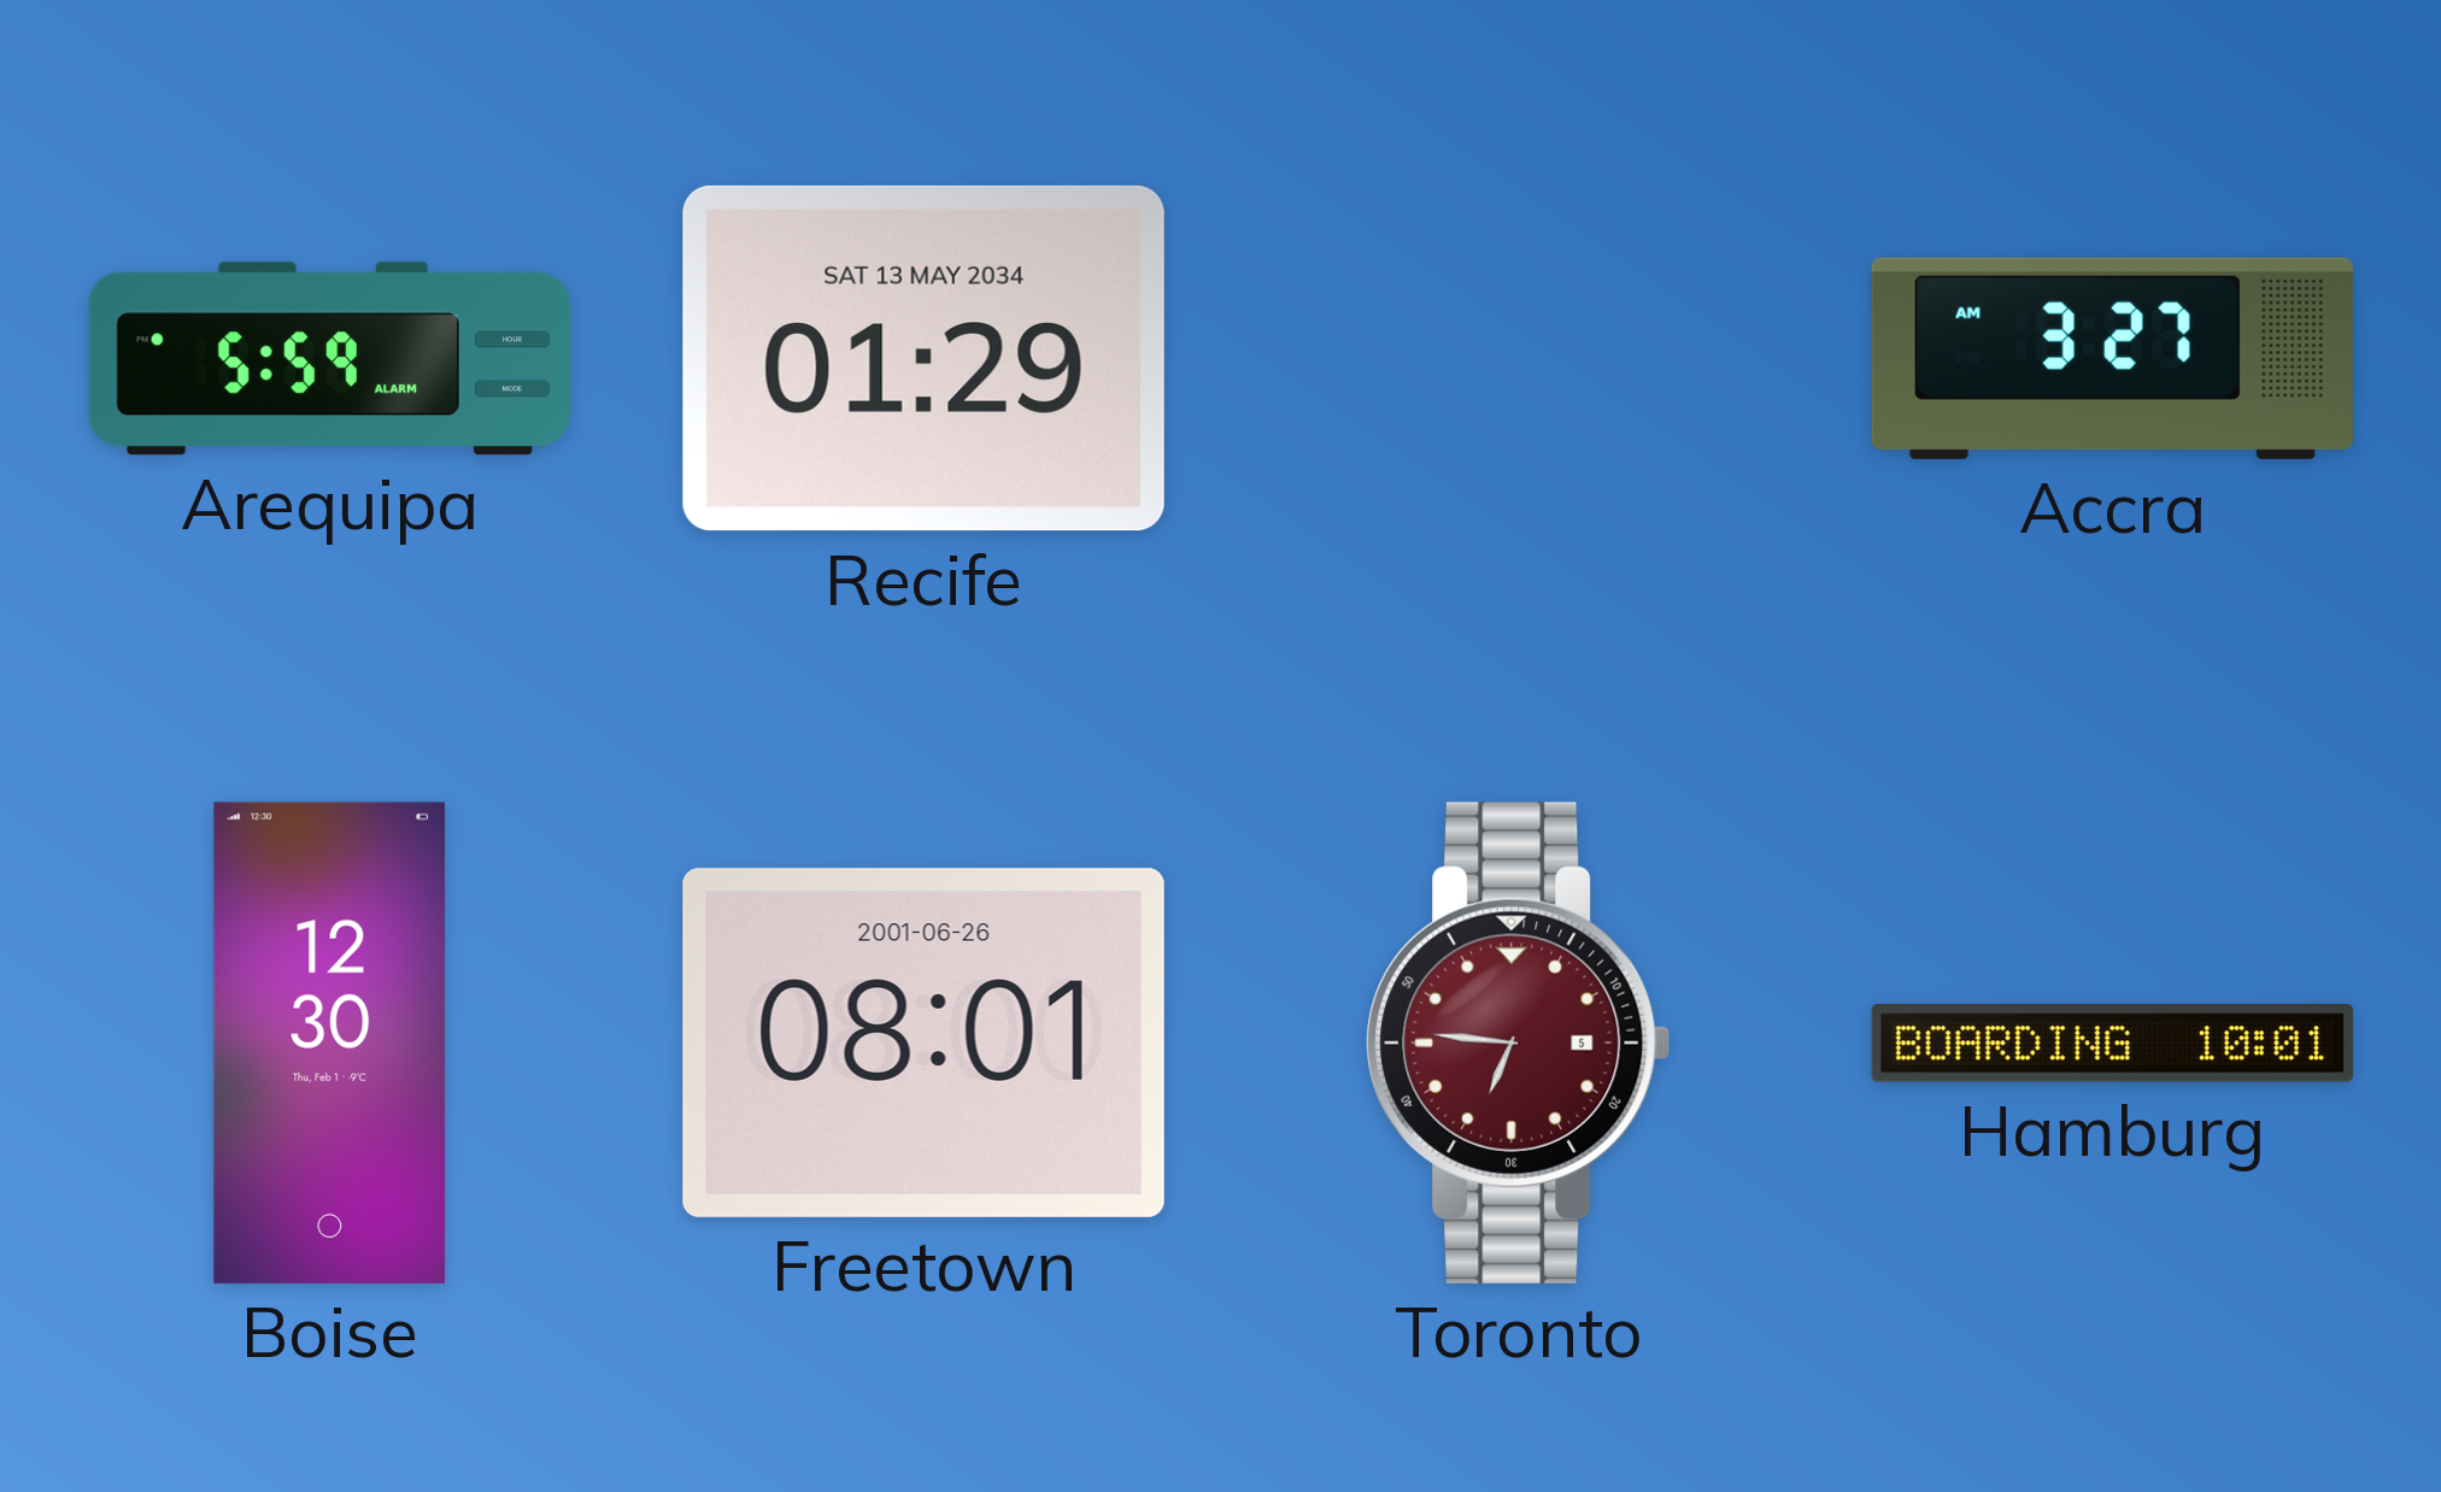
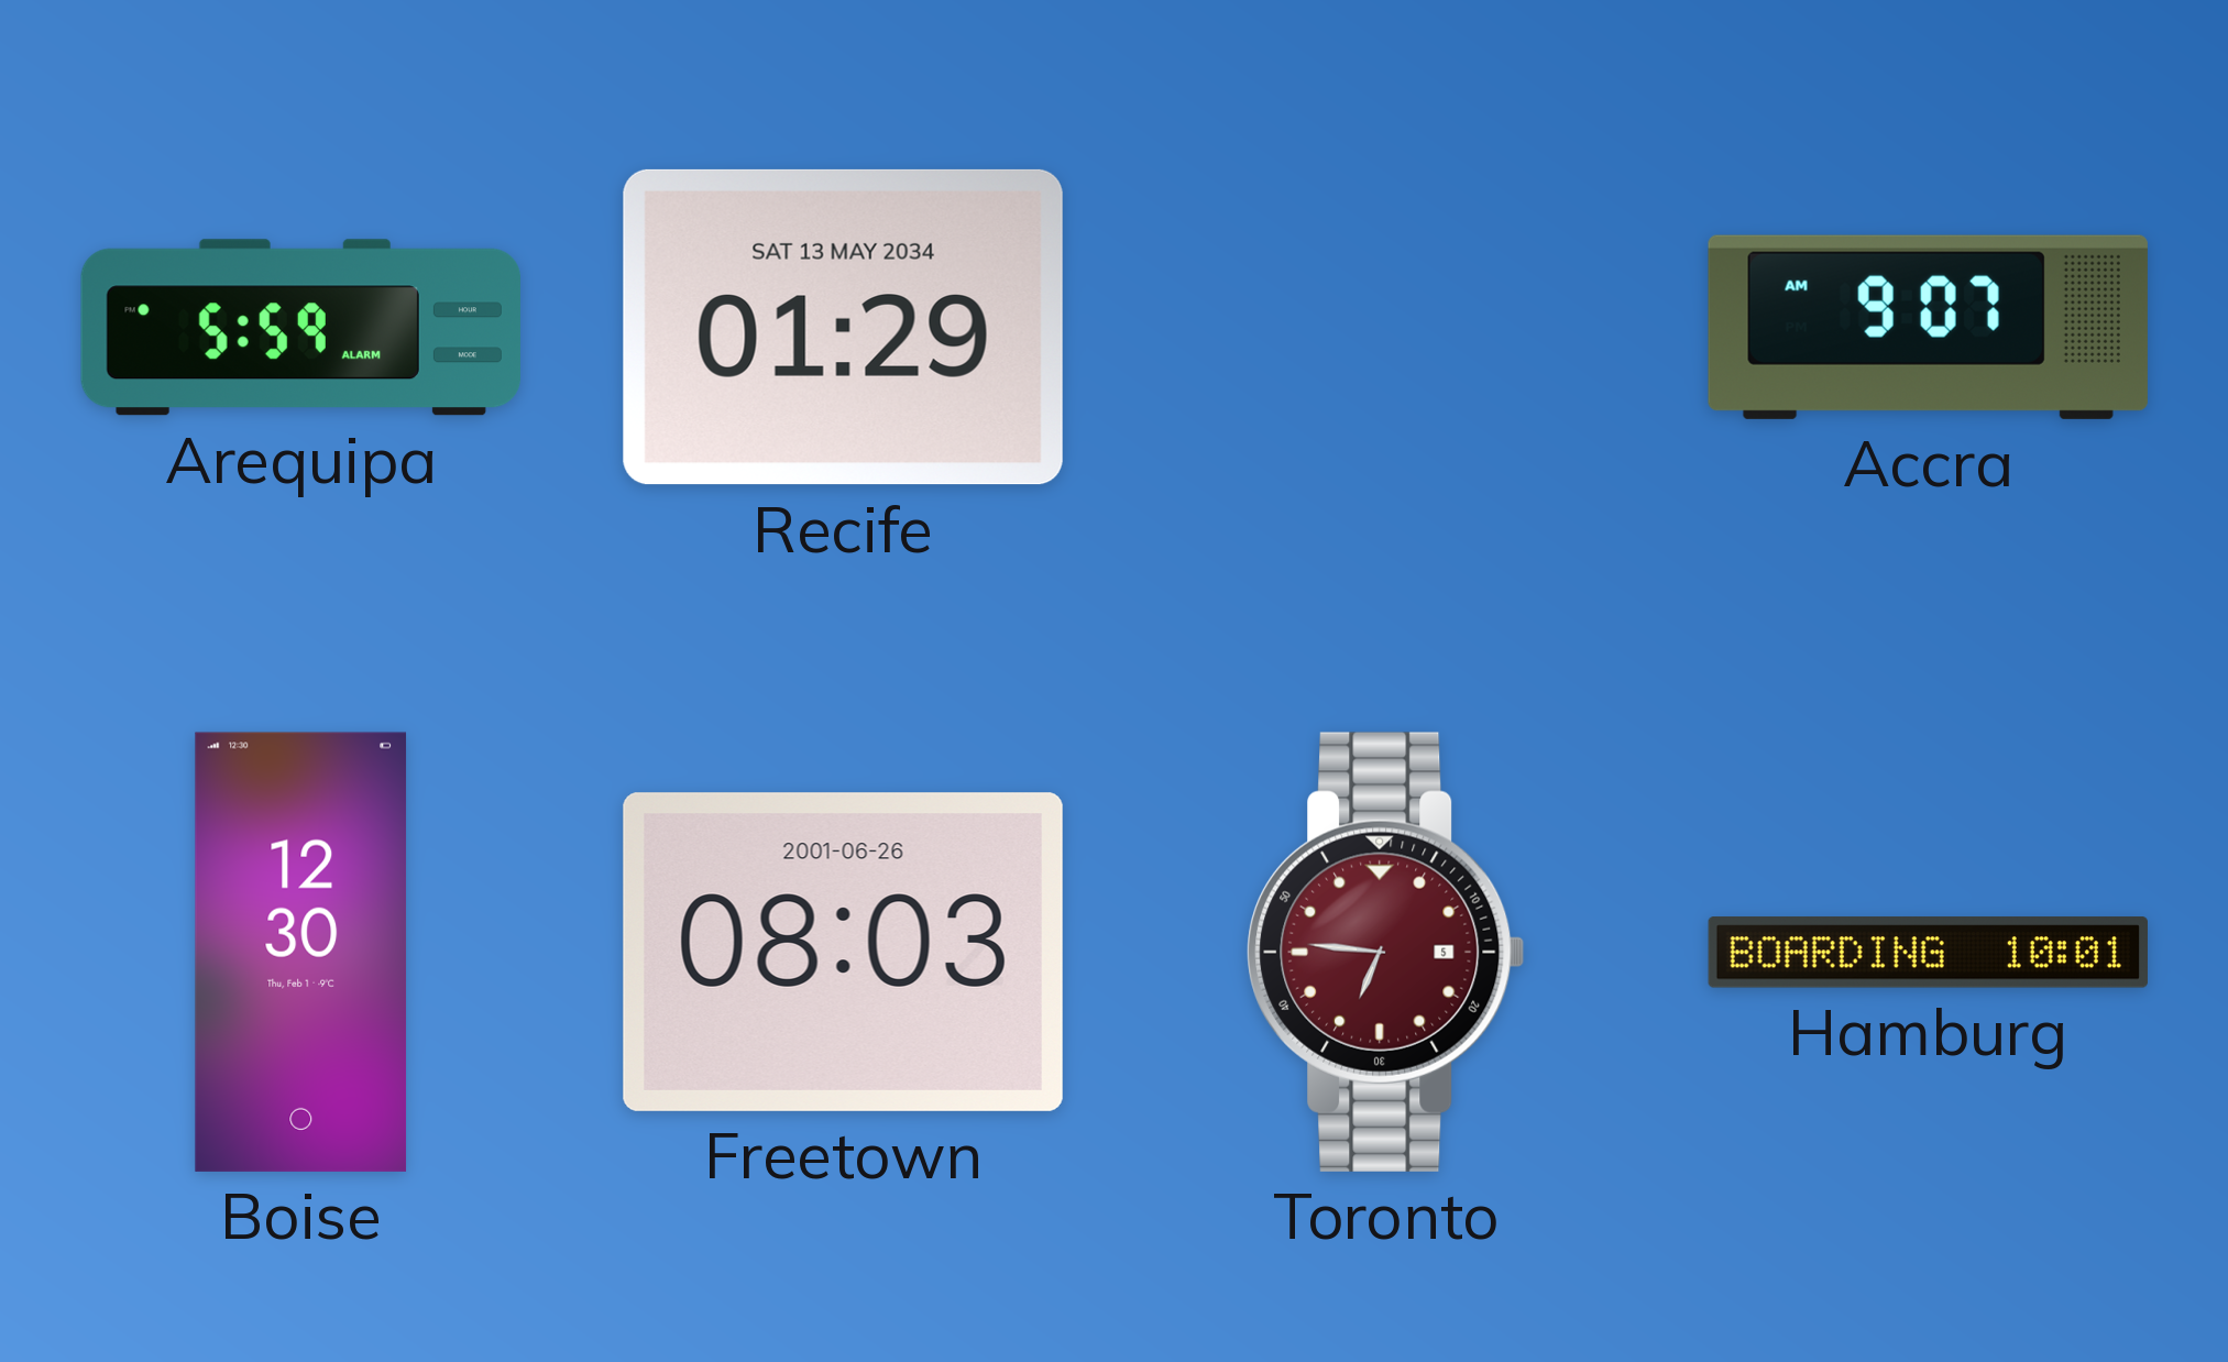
Accra: 3:27 -> 9:07 (1928, 327)
Freetown: 08:01 -> 08:03 (843, 952)
